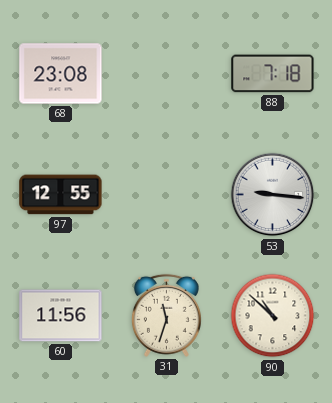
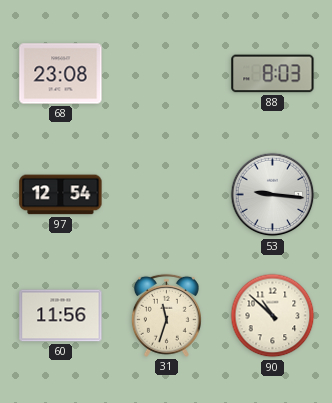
88: 7:18 -> 8:03 (273, 74)
97: 12:55 -> 12:54 (61, 195)
